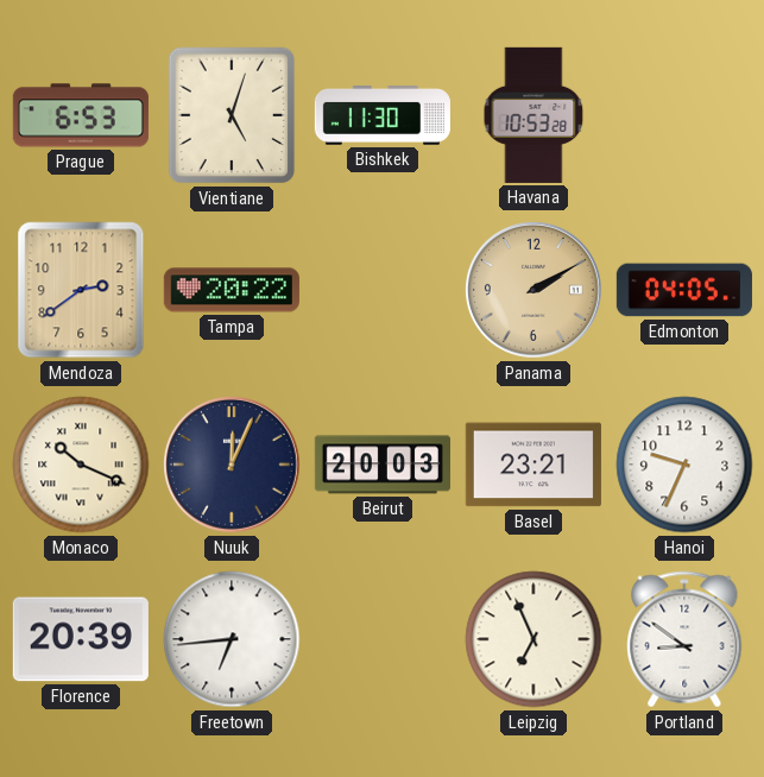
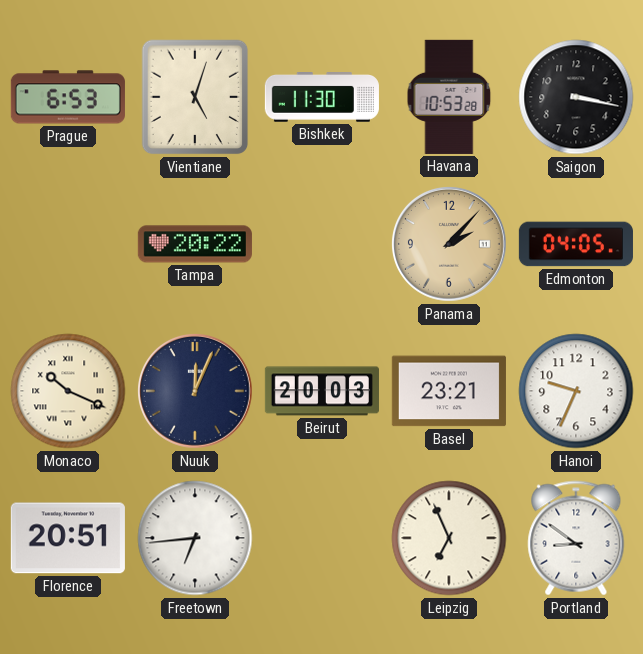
Saigon: none -> 3:17 (576, 97)
Mendoza: 2:39 -> none (81, 290)
Panama: 2:10 -> 2:07 (449, 244)
Florence: 20:39 -> 20:51 (68, 538)
